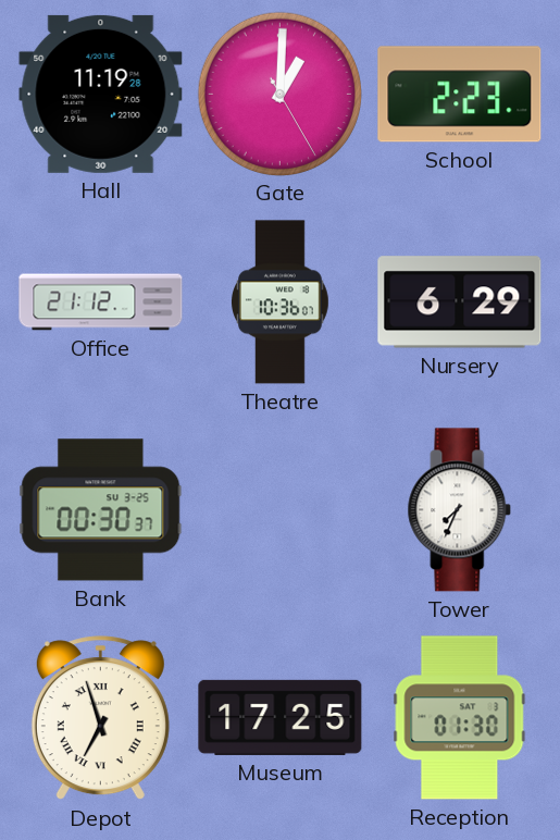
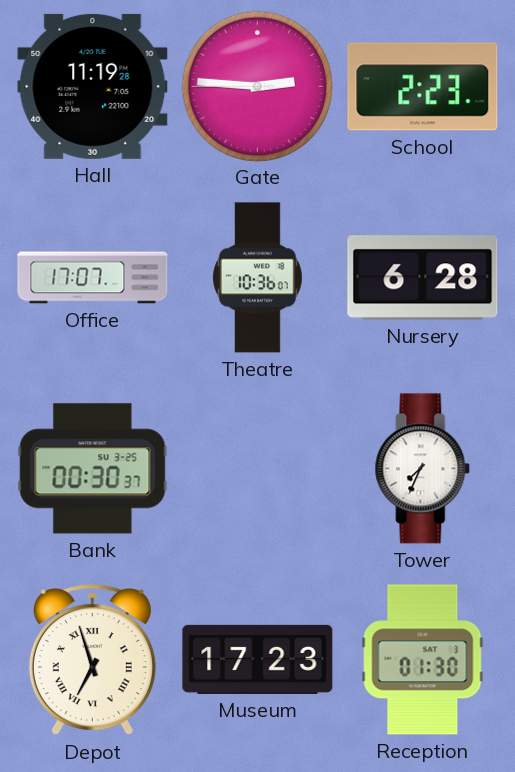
Gate: 1:00 -> 2:45 (257, 86)
Office: 21:12 -> 17:07 (93, 278)
Nursery: 6:29 -> 6:28 (423, 278)
Museum: 17:25 -> 17:23 (258, 659)
